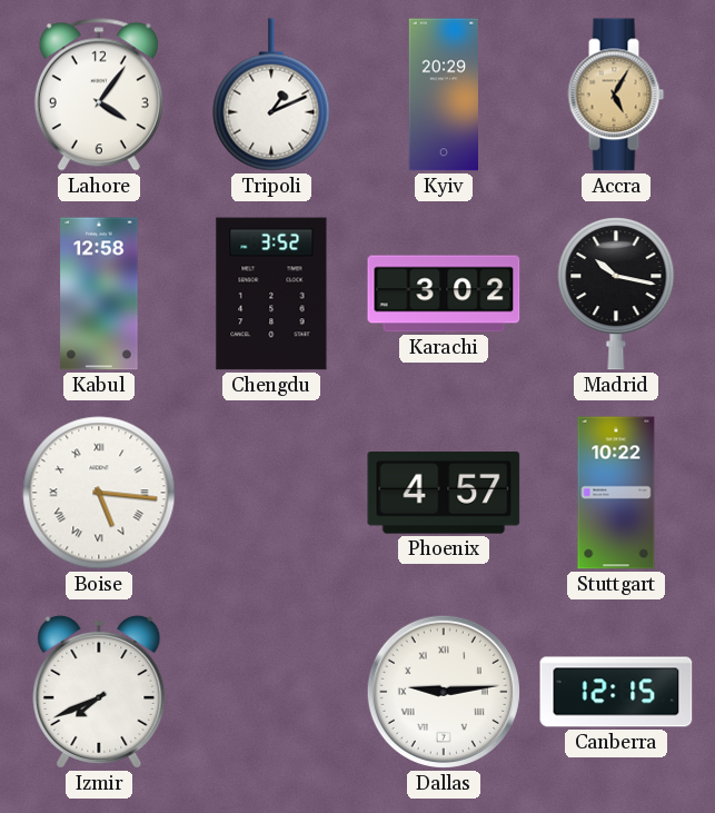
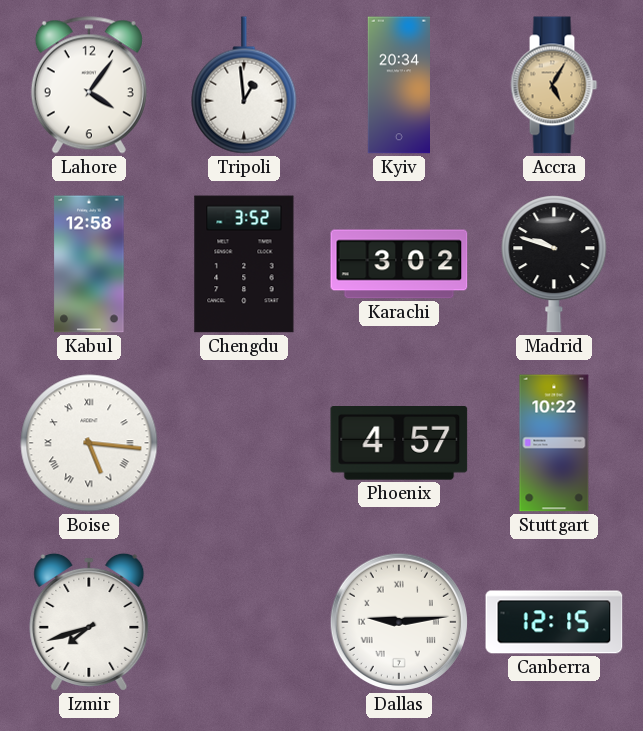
Tripoli: 1:11 -> 12:59 (244, 85)
Kyiv: 20:29 -> 20:34 (398, 85)
Madrid: 10:17 -> 9:48 (554, 264)
Izmir: 7:41 -> 7:42 (89, 622)
